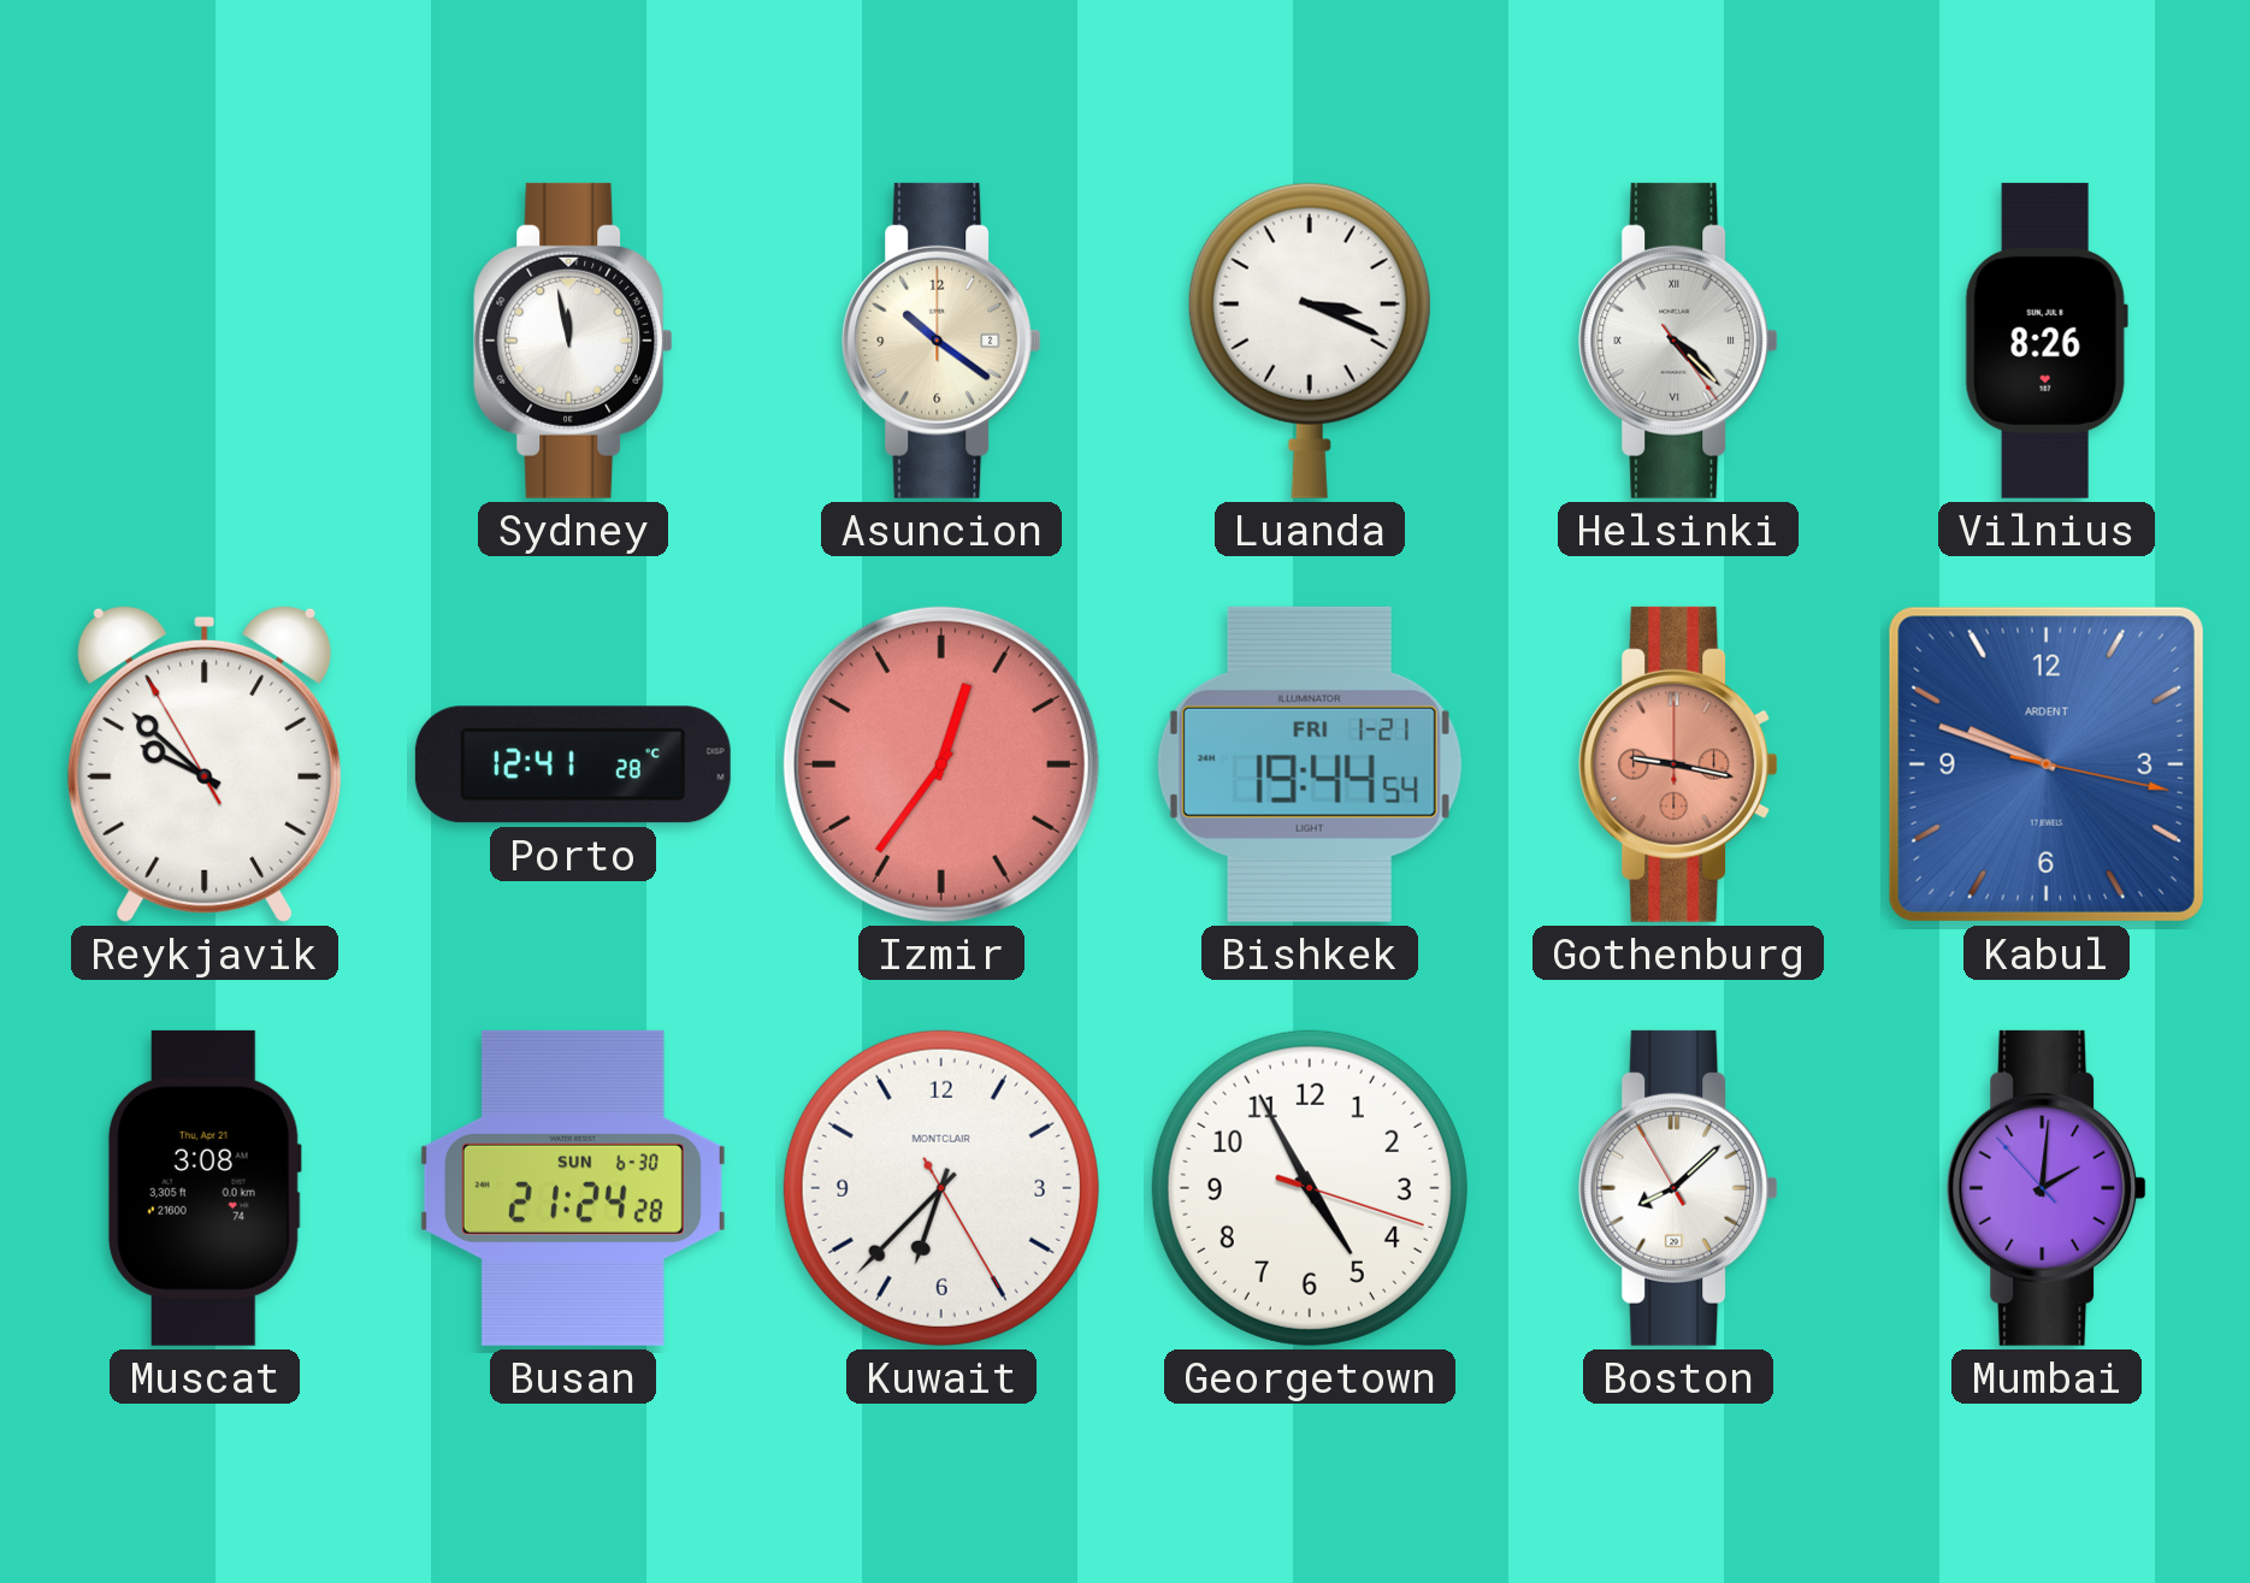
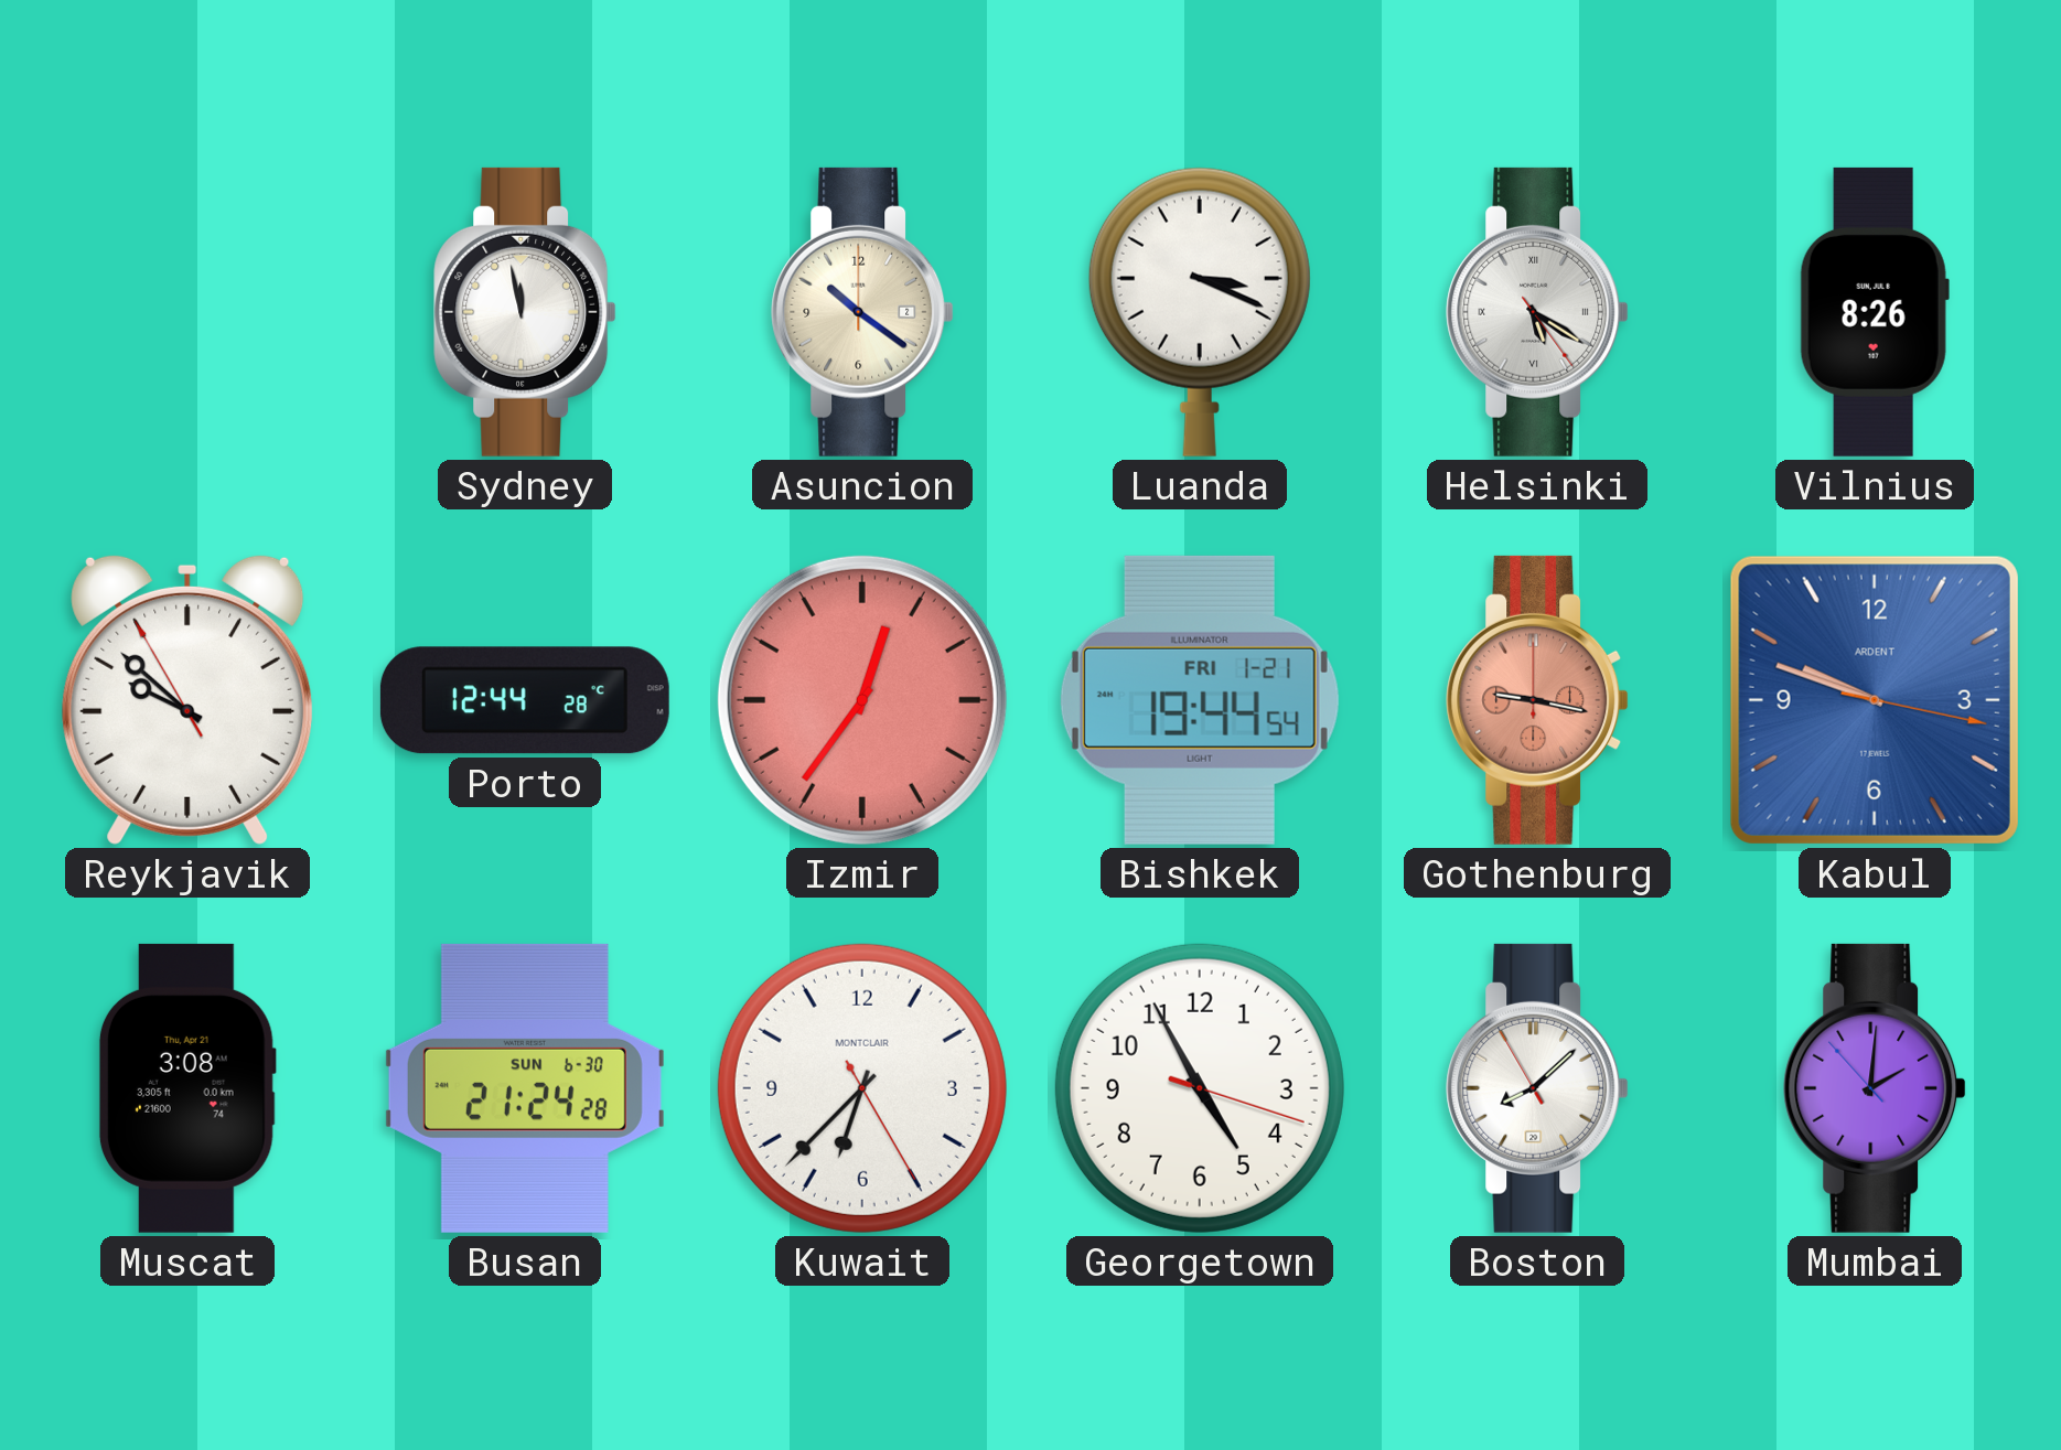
Helsinki: 4:22 -> 5:20 (1537, 312)
Porto: 12:41 -> 12:44 (525, 700)
